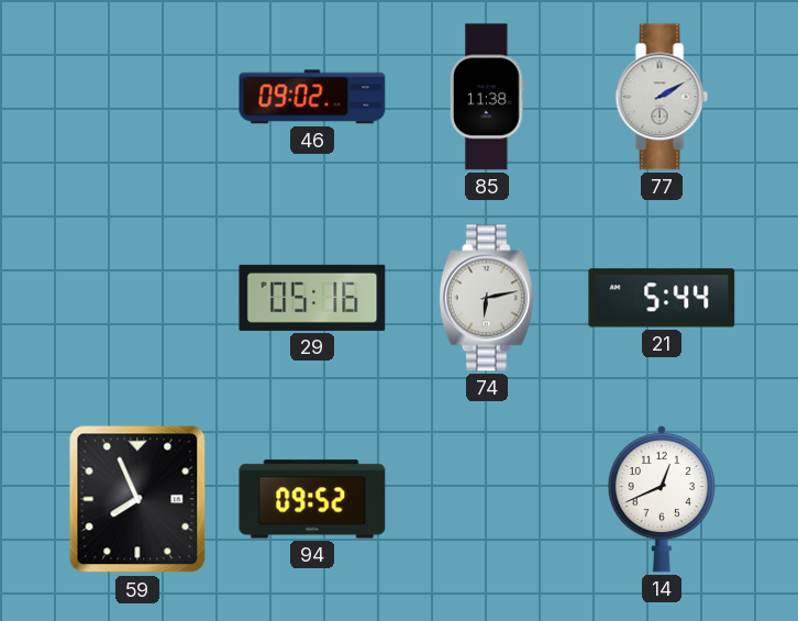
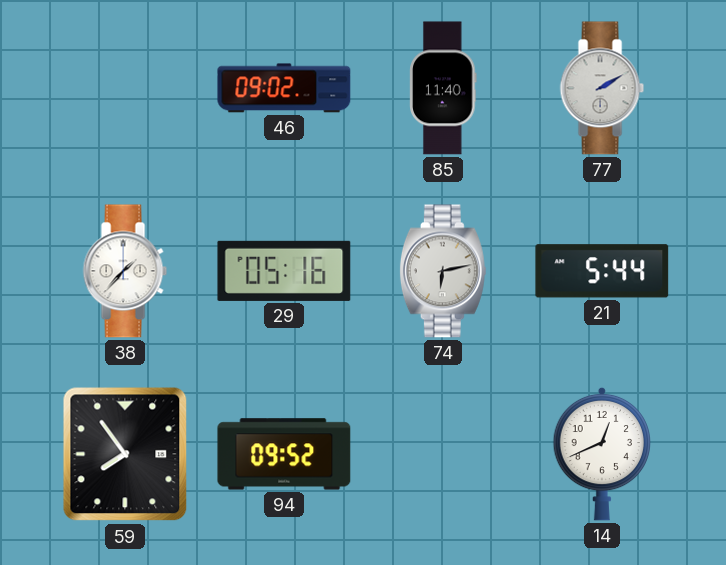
85: 11:38 -> 11:40 (443, 88)
38: none -> 1:37 (125, 271)
59: 7:56 -> 7:54 (125, 454)
